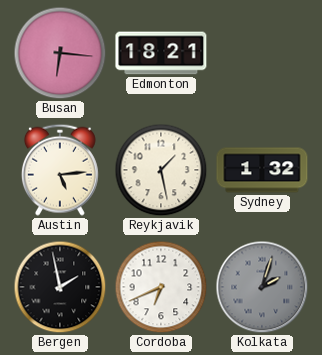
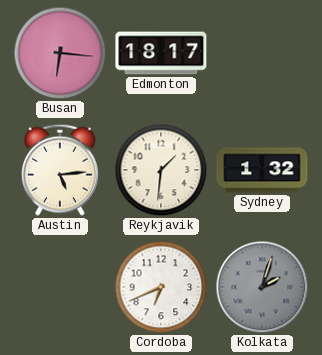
Edmonton: 18:21 -> 18:17 (161, 53)
Reykjavik: 1:28 -> 1:31 (161, 170)
Bergen: 1:58 -> none (60, 287)
